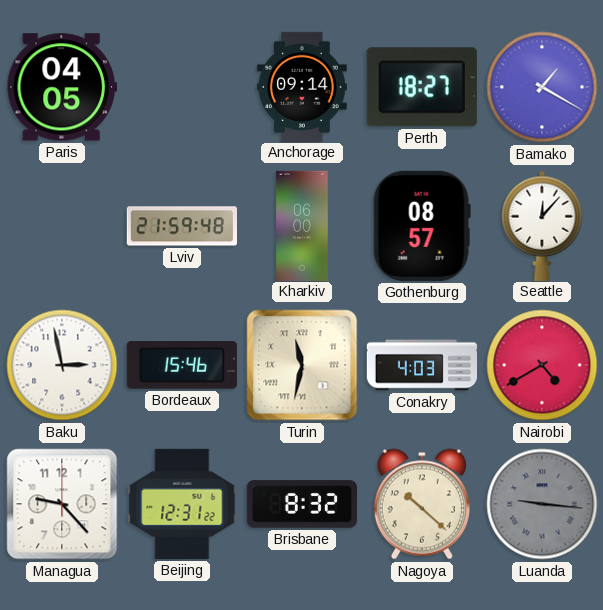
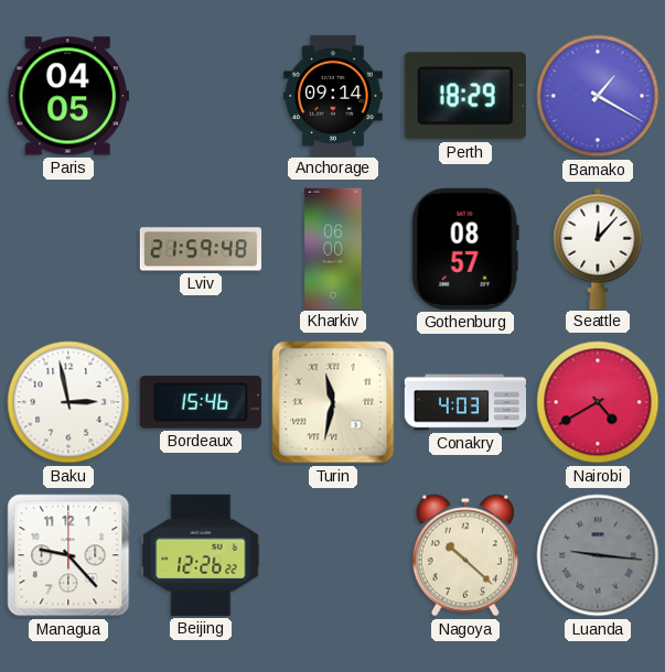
Perth: 18:27 -> 18:29 (465, 96)
Beijing: 12:31 -> 12:26 (201, 555)
Brisbane: 8:32 -> none (301, 504)
